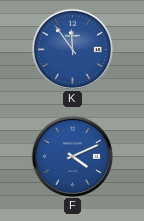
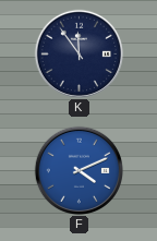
K dial: blue -> navy (78, 53)
